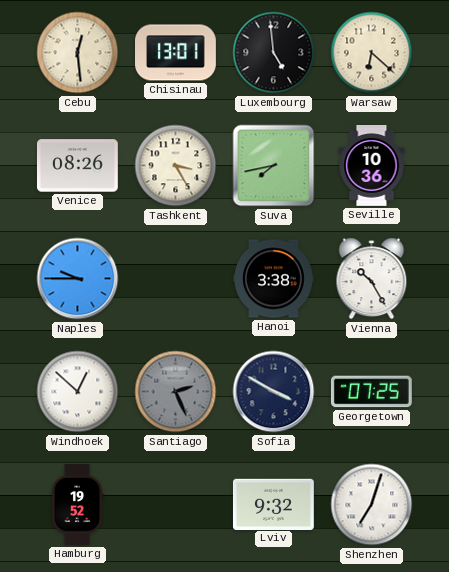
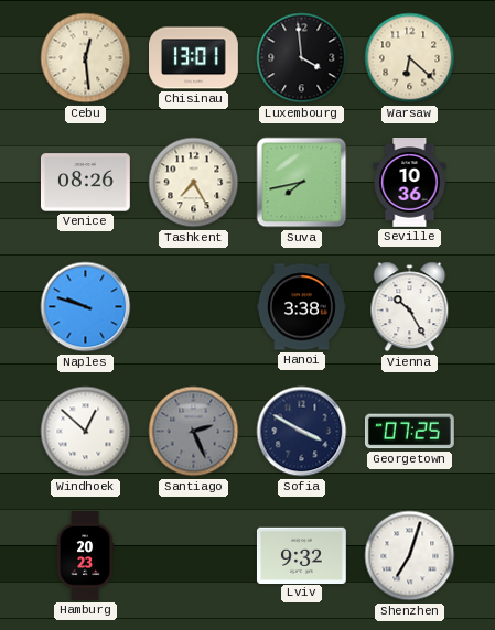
Luxembourg: 4:59 -> 3:59 (302, 58)
Tashkent: 3:25 -> 7:25 (194, 183)
Naples: 9:45 -> 9:48 (86, 307)
Hamburg: 19:52 -> 20:23 (85, 556)
